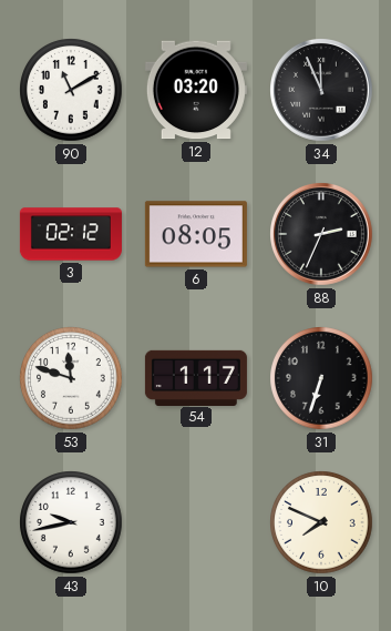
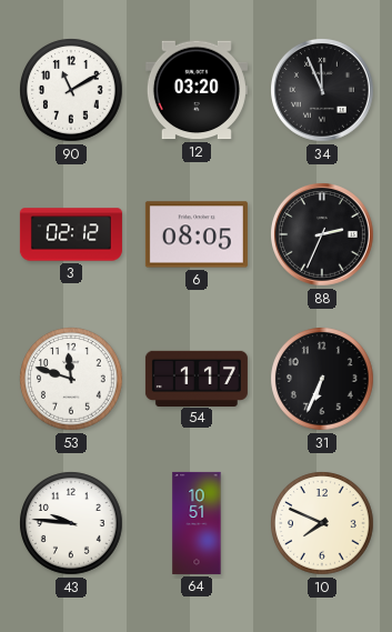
31: 6:33 -> 6:34 (322, 379)
43: 9:43 -> 9:46 (71, 523)
64: none -> 10:51 (197, 523)
